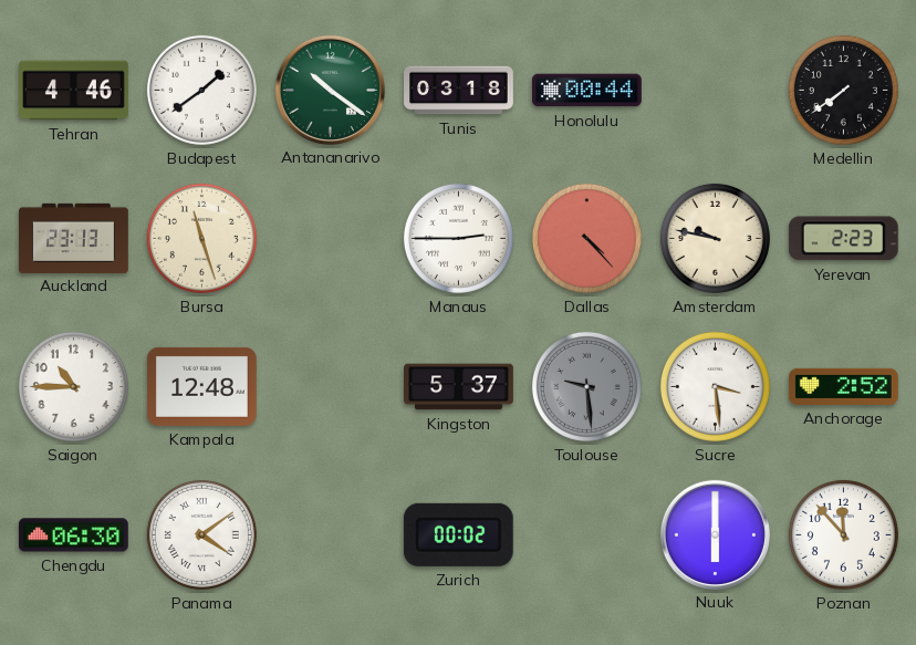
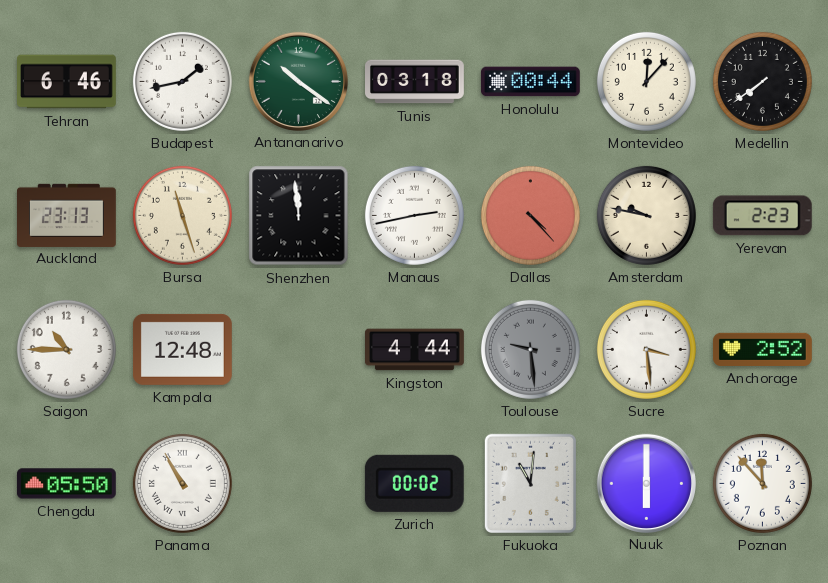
Tehran: 4:46 -> 6:46 (67, 82)
Budapest: 1:39 -> 1:43 (182, 81)
Montevideo: none -> 12:07 (646, 81)
Shenzhen: none -> 11:59 (299, 216)
Manaus: 2:45 -> 2:43 (414, 215)
Kingston: 5:37 -> 4:44 (415, 350)
Chengdu: 06:30 -> 05:50 (66, 484)
Panama: 4:09 -> 10:55 (182, 483)
Fukuoka: none -> 11:01 (530, 483)
